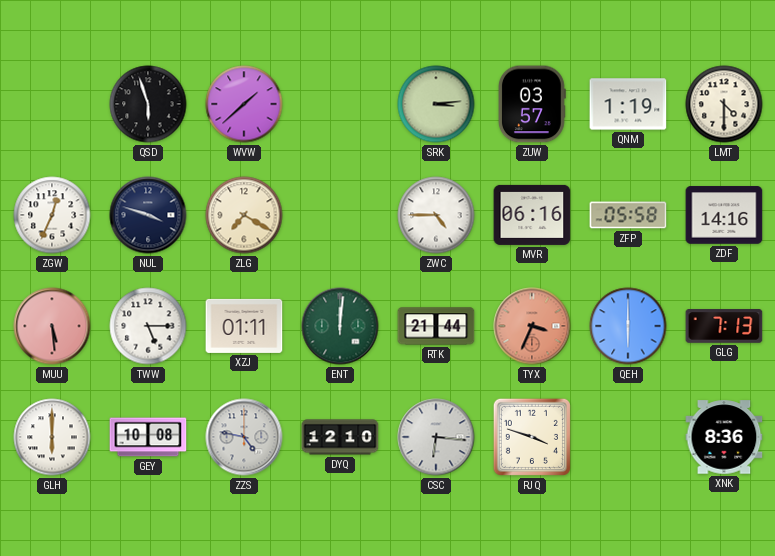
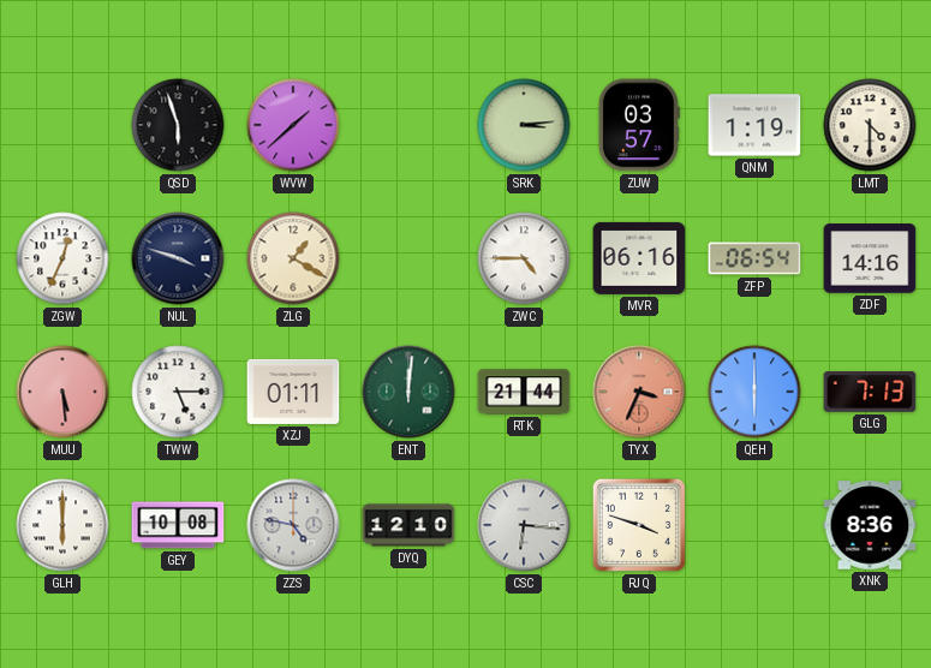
ZLG: 7:20 -> 1:20 (293, 258)
ZFP: 05:58 -> 06:54 (754, 258)
